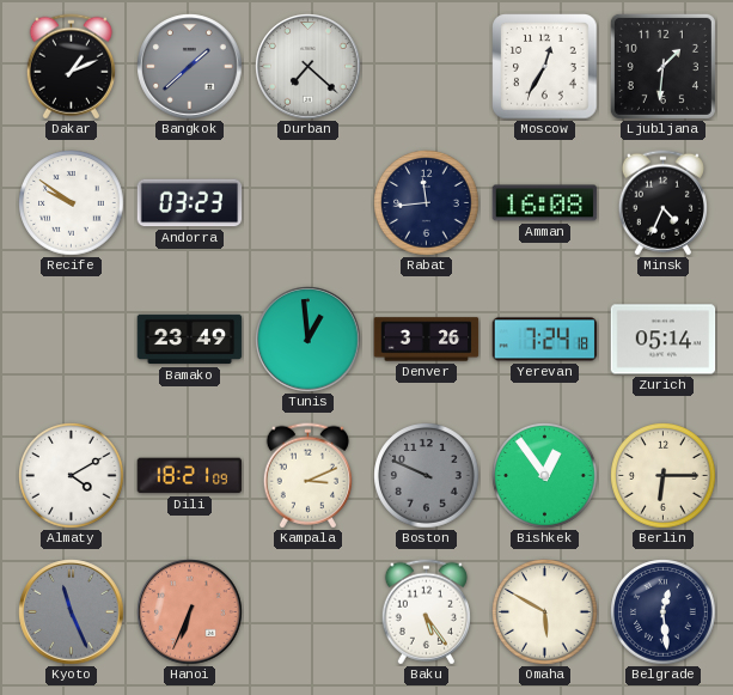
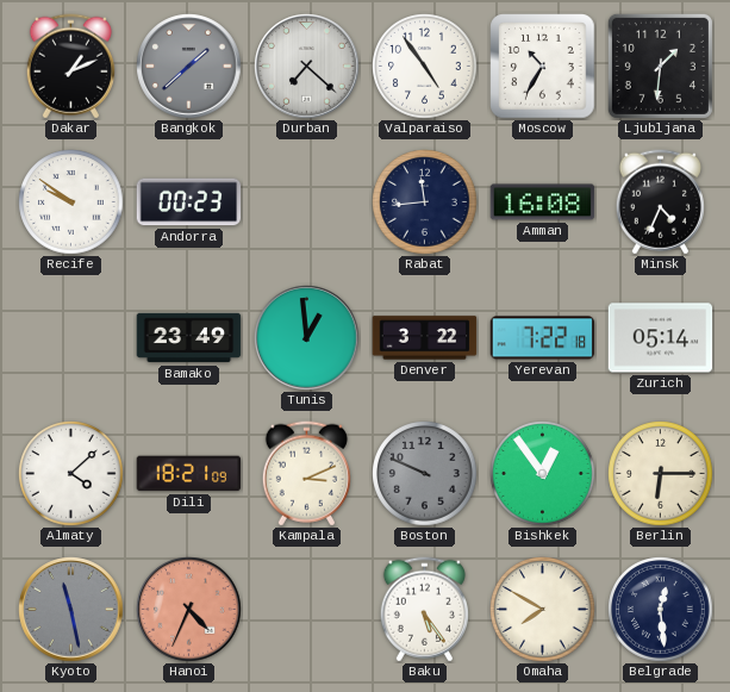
Valparaiso: none -> 4:54 (425, 67)
Moscow: 12:35 -> 10:35 (543, 67)
Andorra: 03:23 -> 00:23 (189, 202)
Denver: 3:26 -> 3:22 (425, 338)
Yerevan: 7:24 -> 7:22 (543, 338)
Almaty: 4:10 -> 4:08 (71, 474)
Kyoto: 11:26 -> 11:28 (71, 610)
Hanoi: 6:34 -> 4:34 (189, 610)
Omaha: 5:50 -> 7:50 (543, 610)
